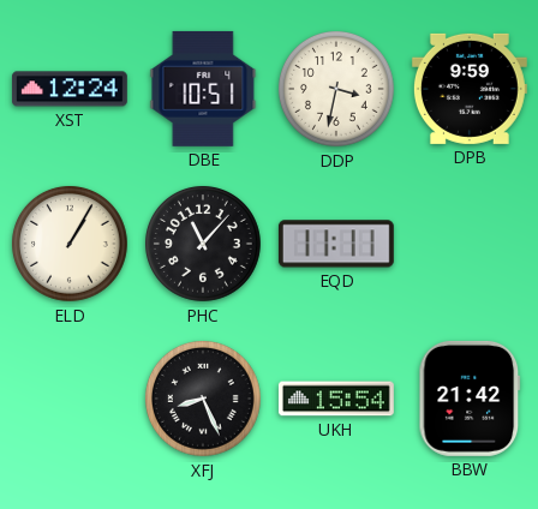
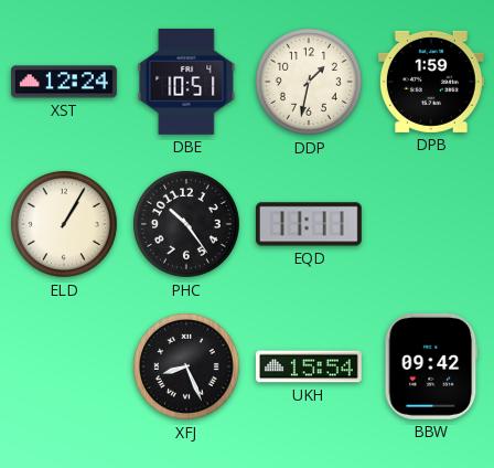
DDP: 3:32 -> 1:32 (309, 82)
DPB: 9:59 -> 1:59 (431, 82)
PHC: 11:07 -> 10:24 (186, 224)
BBW: 21:42 -> 09:42 (431, 366)
